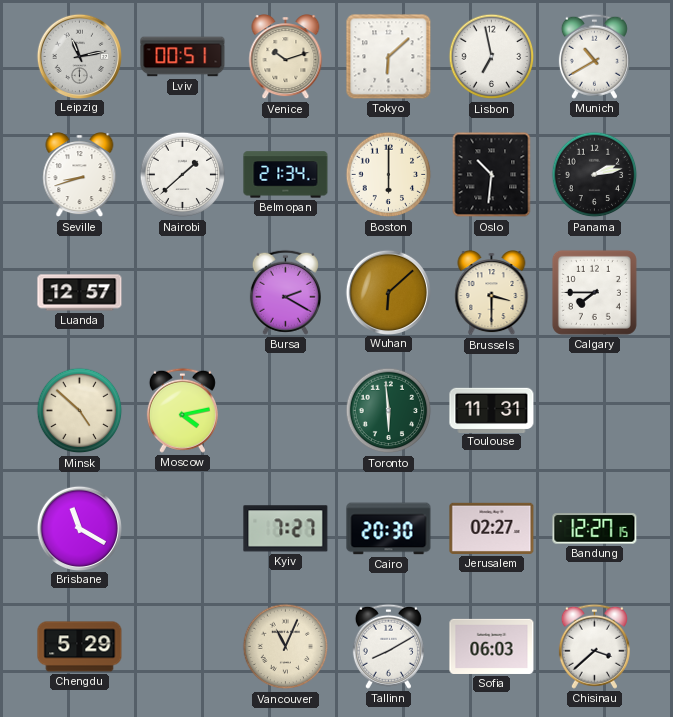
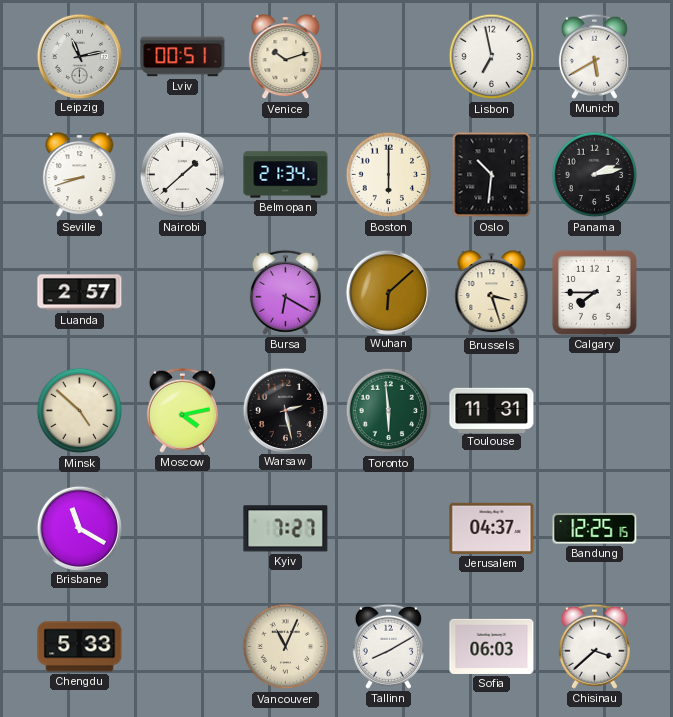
Tokyo: 6:08 -> none (389, 57)
Munich: 10:40 -> 5:40 (594, 56)
Luanda: 12:57 -> 2:57 (80, 293)
Bursa: 2:20 -> 6:20 (285, 292)
Brussels: 3:30 -> 3:27 (492, 293)
Warsaw: none -> 2:28 (285, 410)
Cairo: 20:30 -> none (389, 529)
Jerusalem: 02:27 -> 04:37 (492, 528)
Bandung: 12:27 -> 12:25 (595, 529)
Chengdu: 5:29 -> 5:33 (80, 647)
